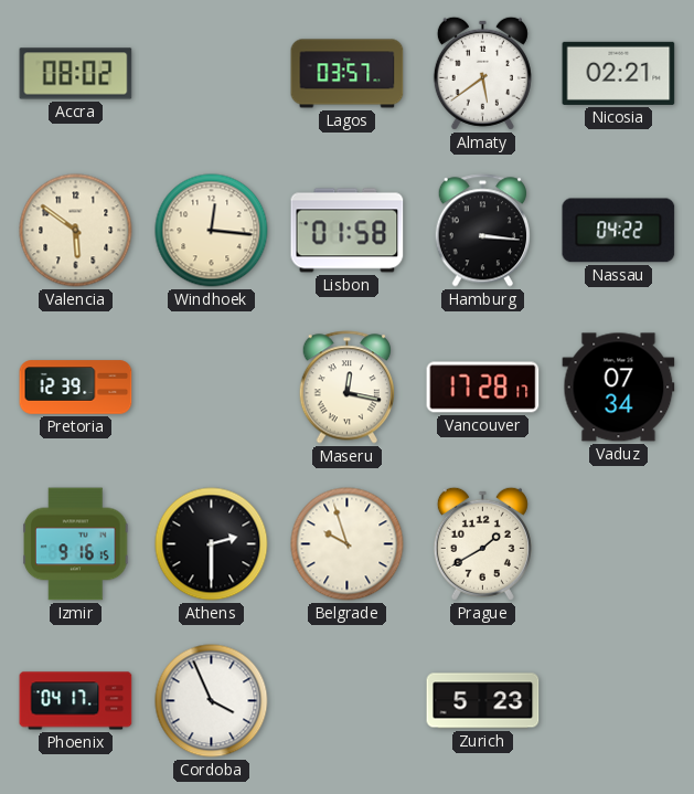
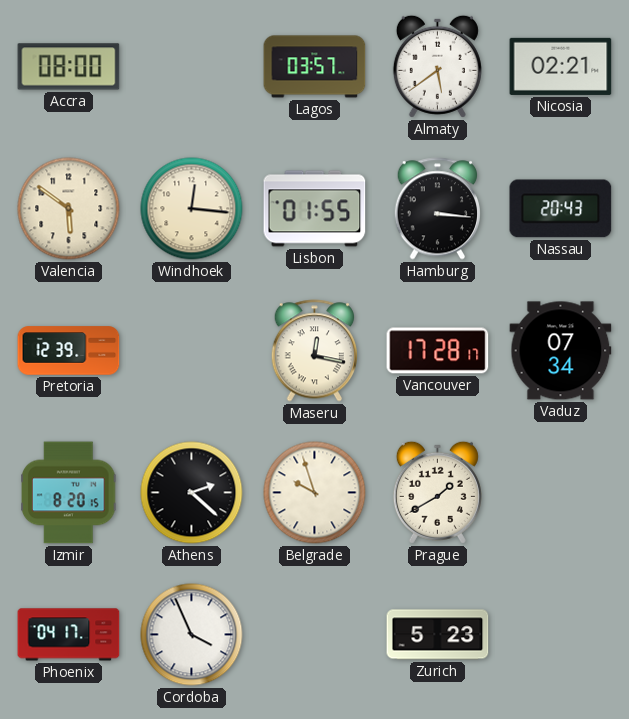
Accra: 08:02 -> 08:00 (69, 67)
Lisbon: 01:58 -> 01:55 (315, 209)
Nassau: 04:22 -> 20:43 (561, 209)
Izmir: 9:16 -> 8:20 (69, 493)
Athens: 2:30 -> 2:22 (192, 493)
